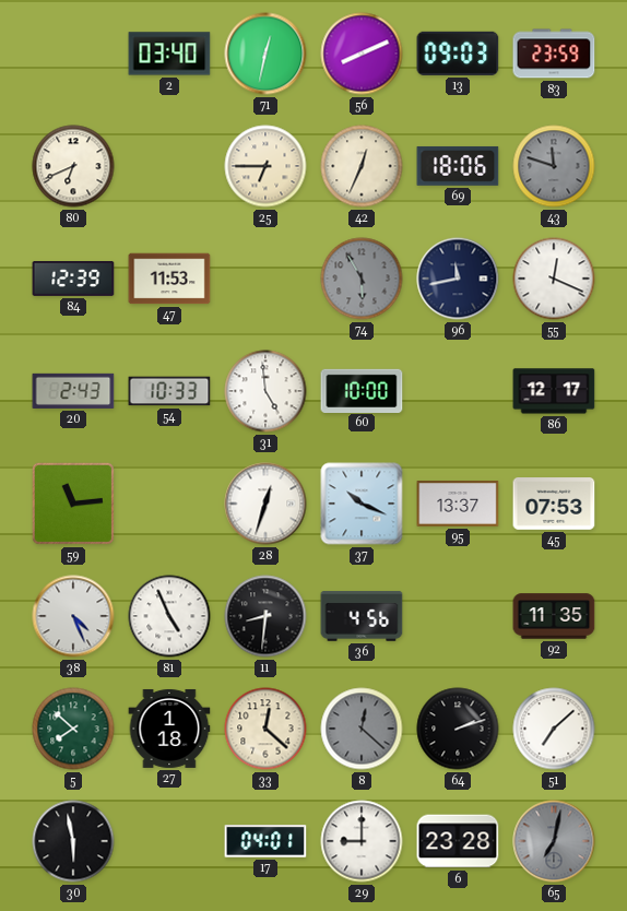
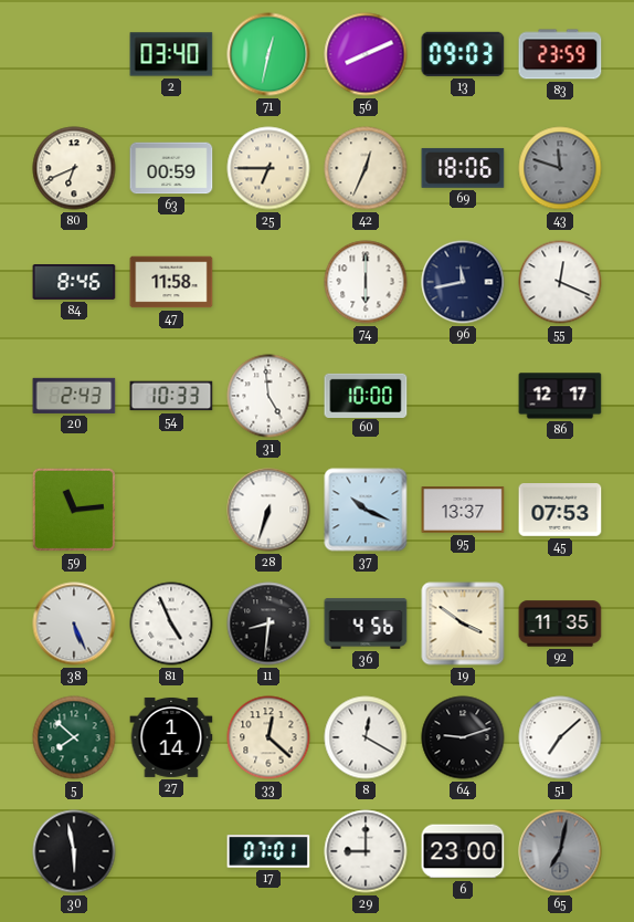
63: none -> 00:59 (171, 168)
84: 12:39 -> 8:46 (74, 283)
47: 11:53 -> 11:58 (171, 282)
74: 5:55 -> 6:00 (366, 282)
74 dial: grey -> white (366, 282)
28: 12:33 -> 6:33 (268, 510)
38: 4:26 -> 5:26 (74, 624)
19: none -> 3:51 (463, 624)
27: 1:18 -> 1:14 (171, 737)
8: 12:22 -> 12:20 (366, 737)
8 dial: grey -> white (366, 737)
64: 2:12 -> 9:12 (463, 737)
17: 04:01 -> 07:01 (268, 851)
6: 23:28 -> 23:00 (463, 851)
